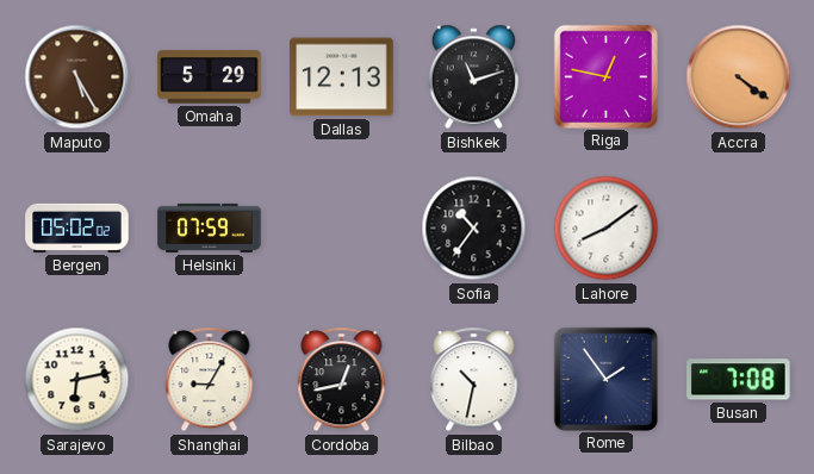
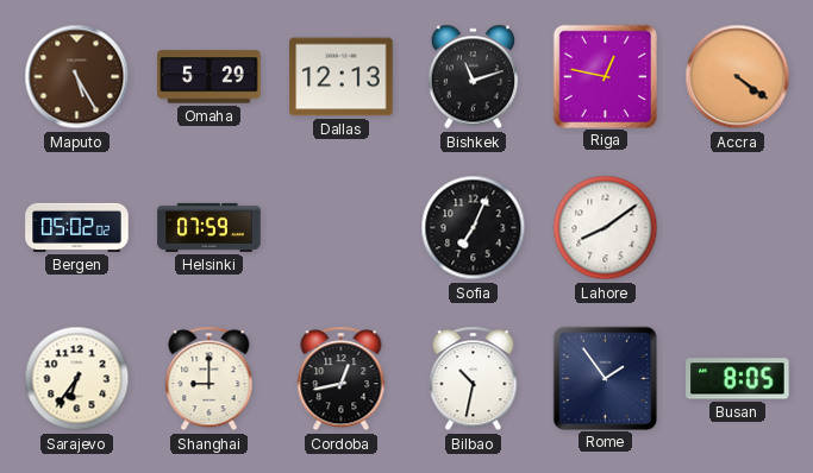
Sofia: 10:36 -> 7:04 (474, 228)
Sarajevo: 6:13 -> 6:36 (77, 379)
Shanghai: 9:05 -> 9:00 (209, 379)
Busan: 7:08 -> 8:05 (738, 379)
